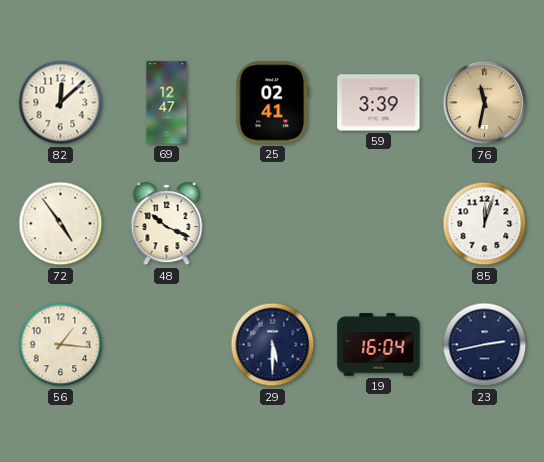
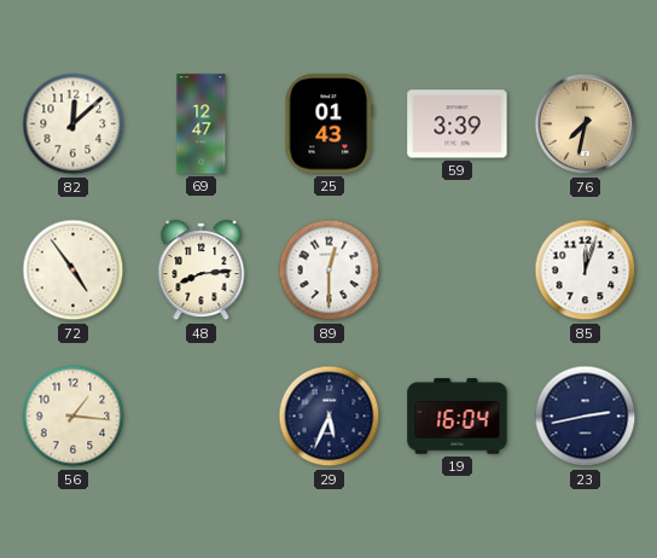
25: 02:41 -> 01:43 (330, 124)
76: 11:32 -> 7:32 (586, 124)
48: 10:19 -> 8:14 (202, 271)
89: none -> 12:30 (330, 271)
29: 5:30 -> 5:34 (330, 417)
